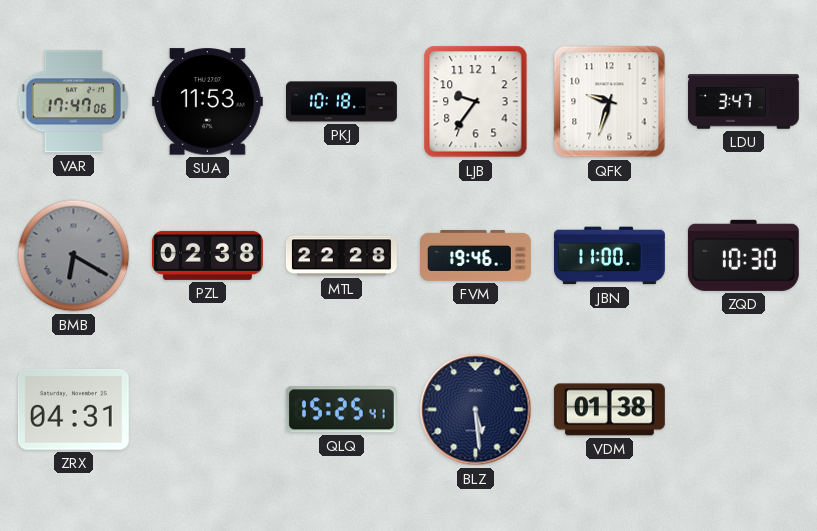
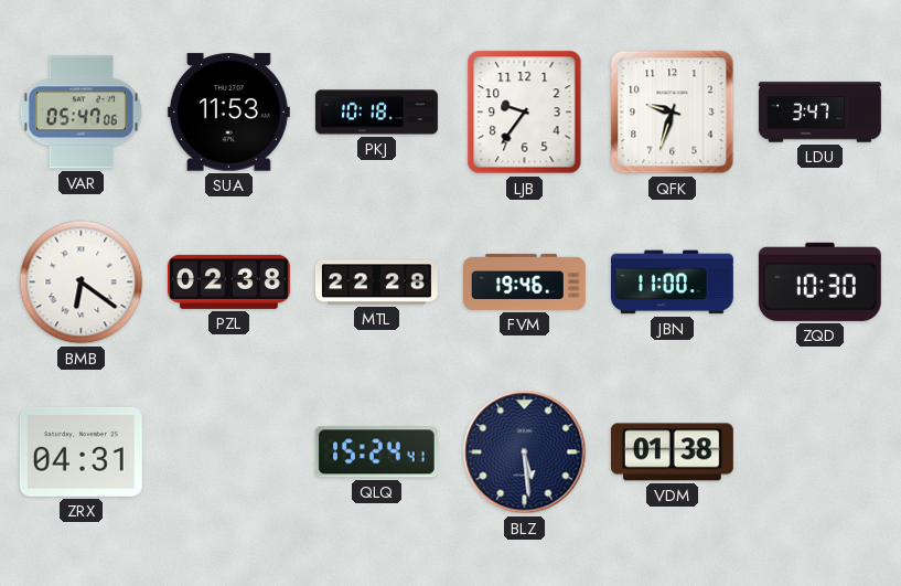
VAR: 17:47 -> 05:47 (81, 113)
BMB: 6:20 -> 6:21 (82, 283)
BMB dial: grey -> white (82, 283)
QLQ: 15:25 -> 15:24 (376, 452)
